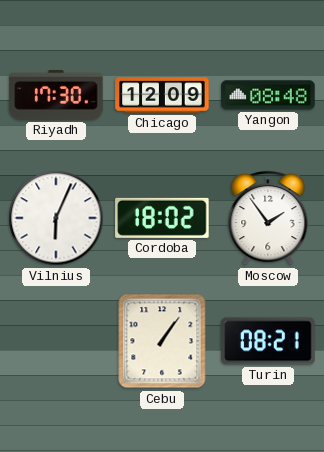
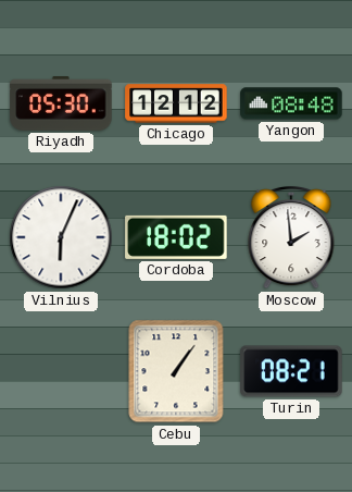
Riyadh: 17:30 -> 05:30 (61, 104)
Chicago: 12:09 -> 12:12 (176, 103)
Moscow: 1:54 -> 1:59 (291, 237)
